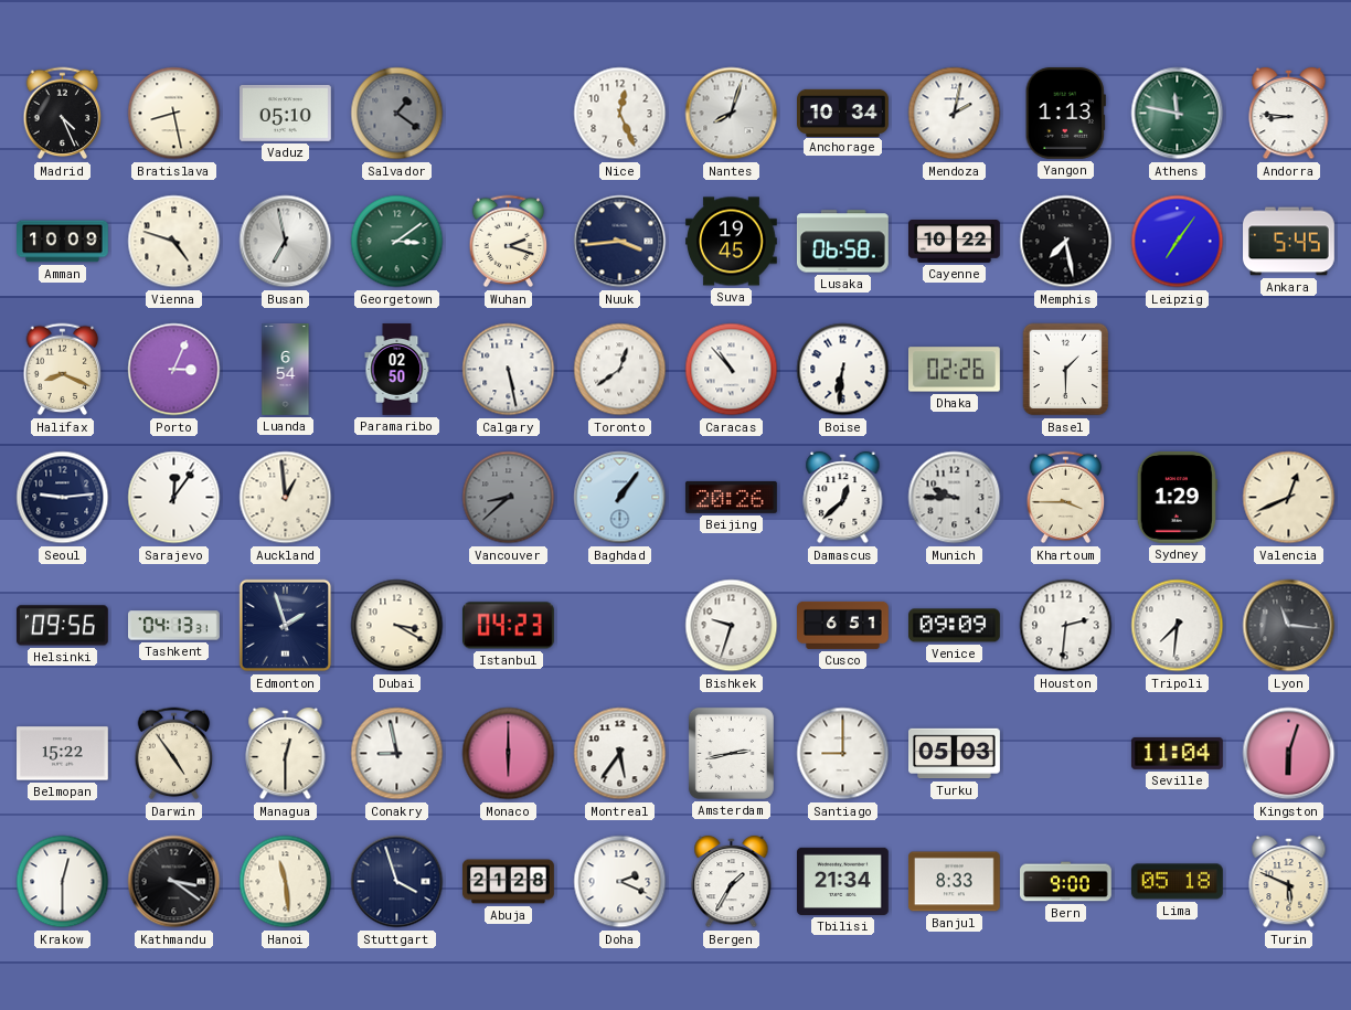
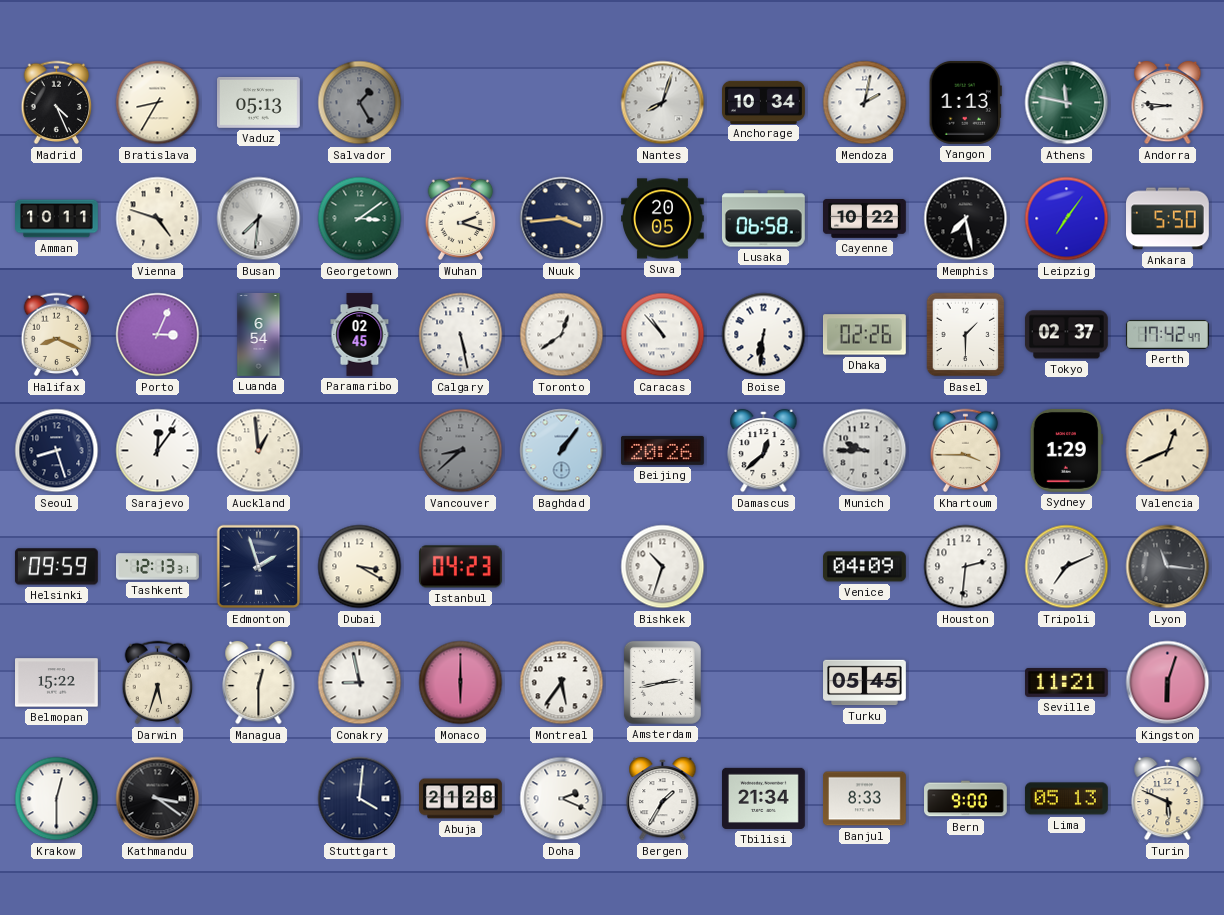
Bratislava: 8:28 -> 8:35 (158, 103)
Vaduz: 05:10 -> 05:13 (259, 102)
Salvador: 1:21 -> 1:25 (360, 103)
Nice: 12:26 -> none (620, 114)
Amman: 10:09 -> 10:11 (57, 219)
Busan: 6:58 -> 7:31 (259, 219)
Suva: 19:45 -> 20:05 (663, 219)
Ankara: 5:45 -> 5:50 (1168, 219)
Paramaribo: 02:50 -> 02:45 (360, 335)
Tokyo: none -> 02:37 (1066, 335)
Perth: none -> 17:42 (1168, 334)
Seoul: 9:14 -> 8:27 (57, 451)
Helsinki: 09:56 -> 09:59 (56, 567)
Tashkent: 04:13 -> 12:13 (158, 567)
Bishkek: 9:33 -> 10:33 (663, 567)
Cusco: 6:51 -> none (843, 625)
Venice: 09:09 -> 04:09 (865, 567)
Tripoli: 7:31 -> 7:11 (1067, 567)
Darwin: 4:54 -> 5:33 (158, 683)
Santiago: 9:00 -> none (843, 754)
Turku: 05:03 -> 05:45 (865, 683)
Seville: 11:04 -> 11:21 (1067, 682)
Hanoi: 11:29 -> none (286, 882)
Stuttgart: 3:57 -> 4:01 (360, 799)
Lima: 05:18 -> 05:13 (1066, 799)
